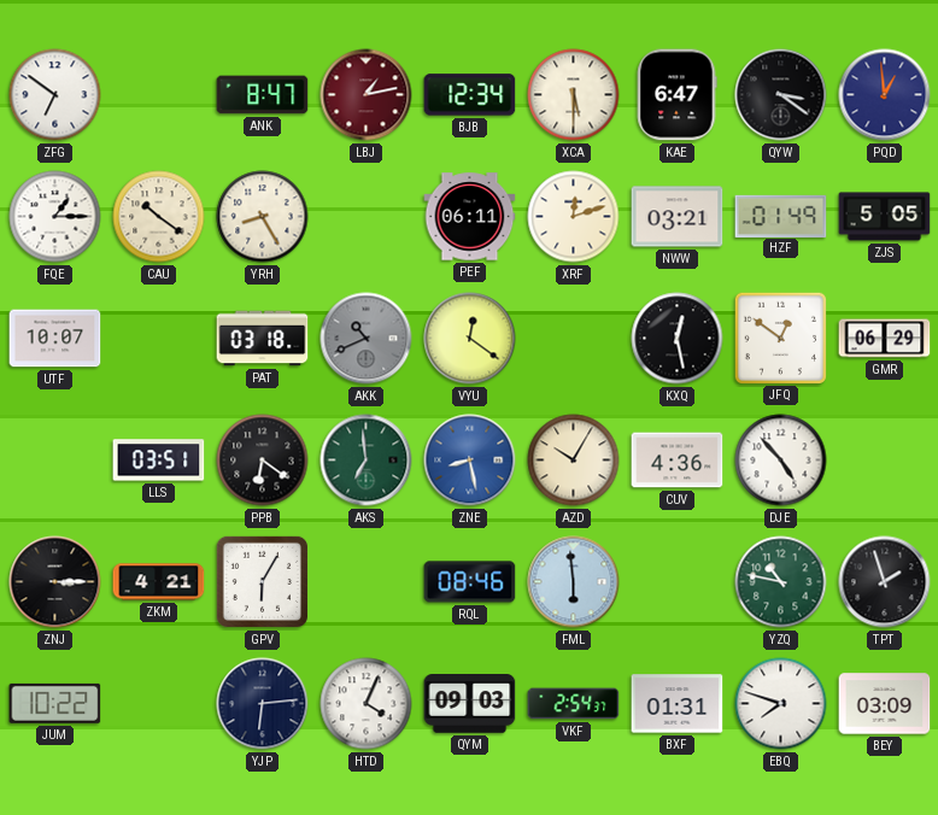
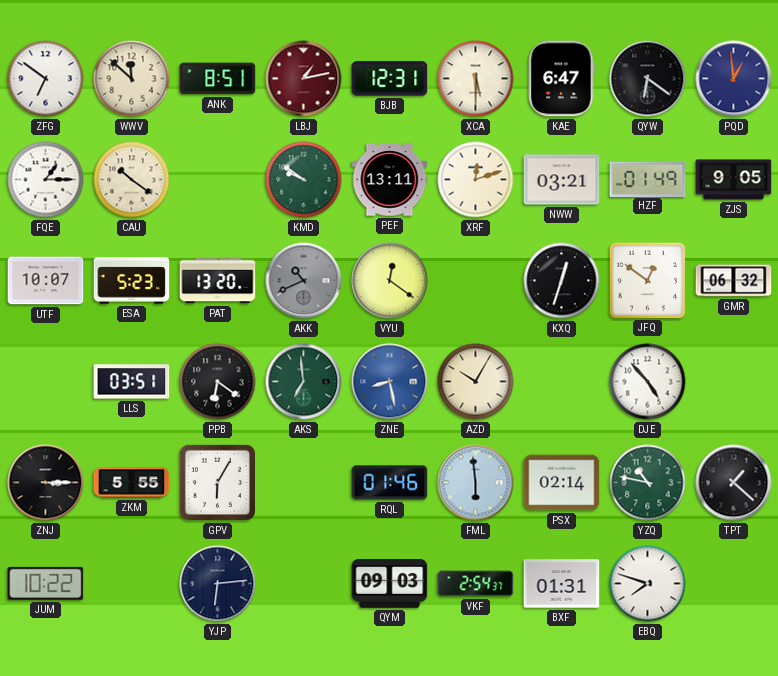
WWV: none -> 11:52 (132, 79)
ANK: 8:47 -> 8:51 (218, 79)
BJB: 12:34 -> 12:31 (390, 79)
QYW: 3:21 -> 6:21 (648, 79)
YRH: 8:25 -> none (263, 217)
KMD: none -> 9:51 (304, 180)
PEF: 06:11 -> 13:11 (390, 180)
ZJS: 5:05 -> 9:05 (734, 180)
ESA: none -> 5:23 (132, 281)
PAT: 03:18 -> 13:20 (218, 281)
KXQ: 12:28 -> 12:33 (562, 281)
GMR: 06:29 -> 06:32 (734, 281)
CUV: 4:36 -> none (678, 461)
ZKM: 4:21 -> 5:55 (132, 483)
RQL: 08:46 -> 01:46 (390, 483)
PSX: none -> 02:14 (562, 483)
TPT: 1:57 -> 1:22 (734, 483)
HTD: 4:04 -> none (367, 704)
BEY: 03:09 -> none (885, 704)
